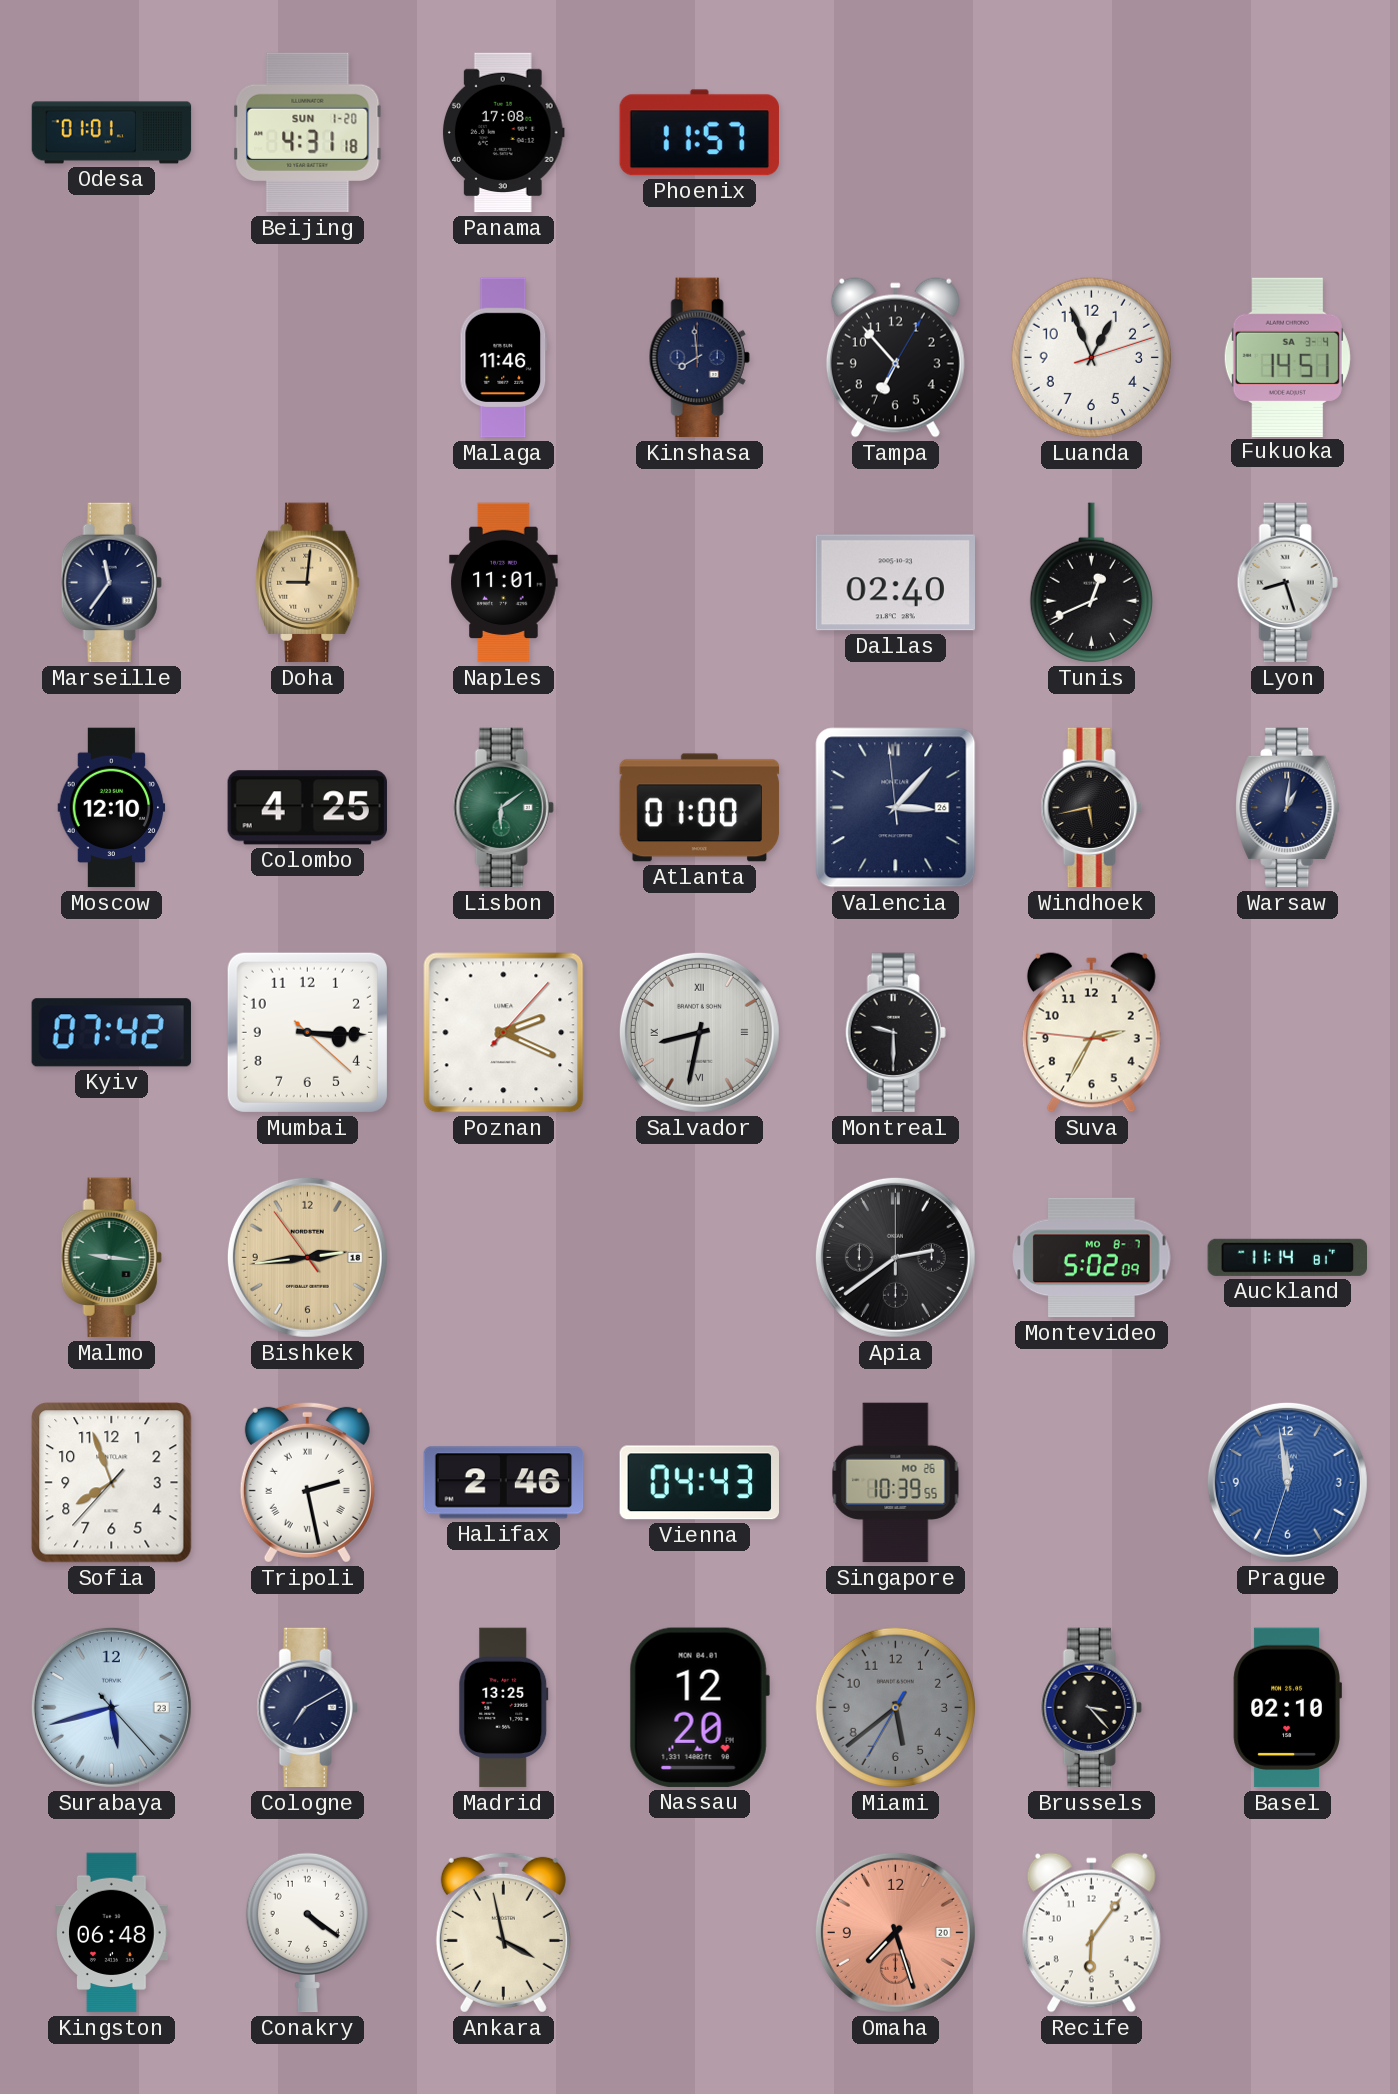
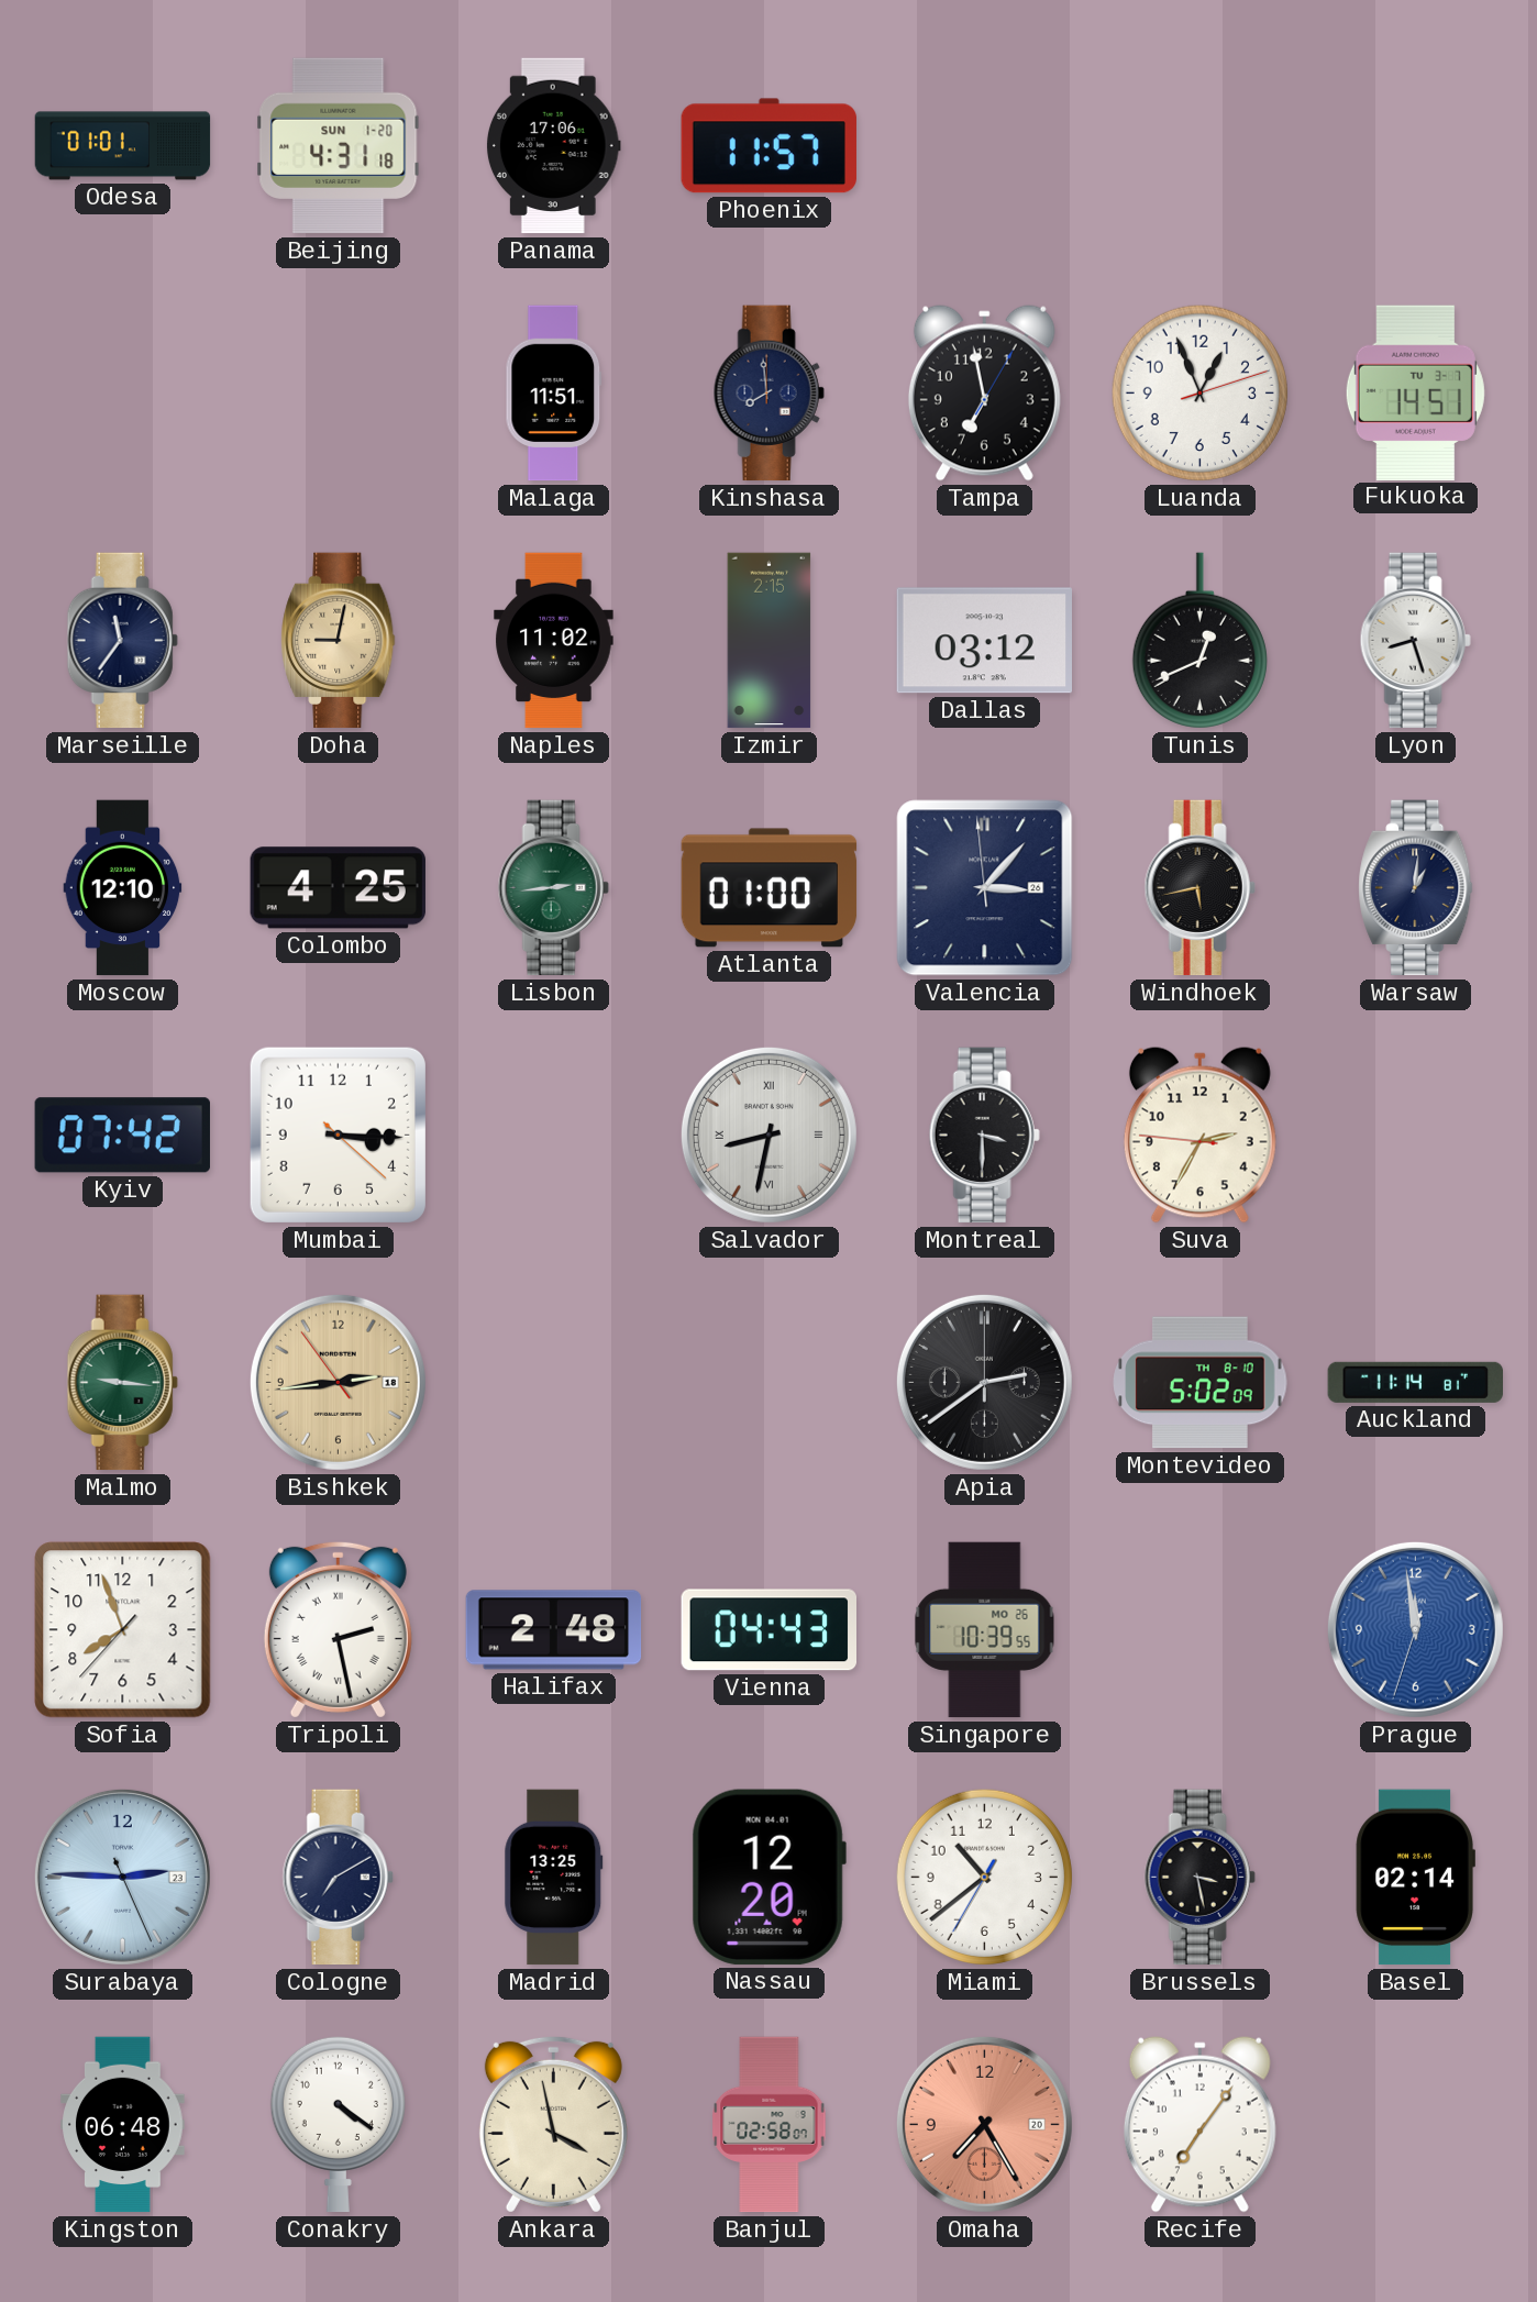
Panama: 17:08 -> 17:06 (553, 146)
Malaga: 11:46 -> 11:51 (554, 394)
Tampa: 6:53 -> 6:58 (984, 394)
Fukuoka date: SA 3-4 -> TU 3-7 (1415, 392)
Doha: 9:01 -> 9:02 (339, 641)
Naples: 11:01 -> 11:02 (554, 641)
Izmir: none -> 2:15 (770, 641)
Dallas: 02:40 -> 03:12 (984, 641)
Lisbon: 6:09 -> 2:44 (553, 888)
Poznan: 2:19 -> none (504, 1033)
Montreal: 9:30 -> 3:30 (984, 1136)
Montevideo date: MO 8-7 -> TH 8-10 (1201, 1383)
Halifax: 2:46 -> 2:48 (554, 1630)
Surabaya: 5:42 -> 2:45 (122, 1877)
Miami: 5:38 -> 10:38 (984, 1877)
Miami dial: grey -> white (984, 1877)
Brussels: 3:23 -> 3:28 (1199, 1878)
Basel: 02:10 -> 02:14 (1415, 1878)
Banjul: none -> 02:58 (770, 2125)
Omaha: 7:27 -> 7:25 (984, 2124)
Recife: 6:06 -> 7:06 (1199, 2125)
